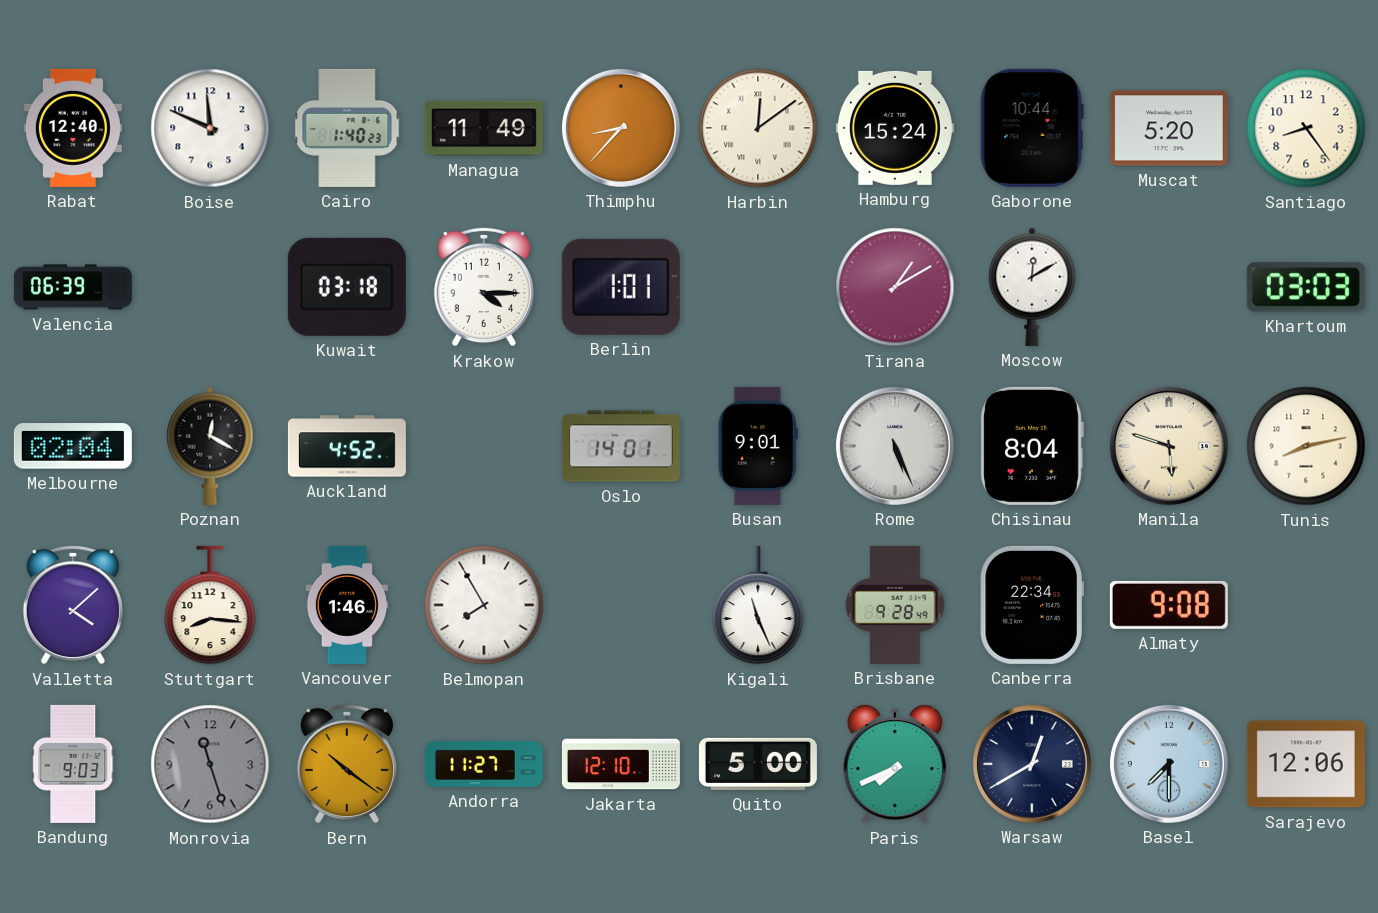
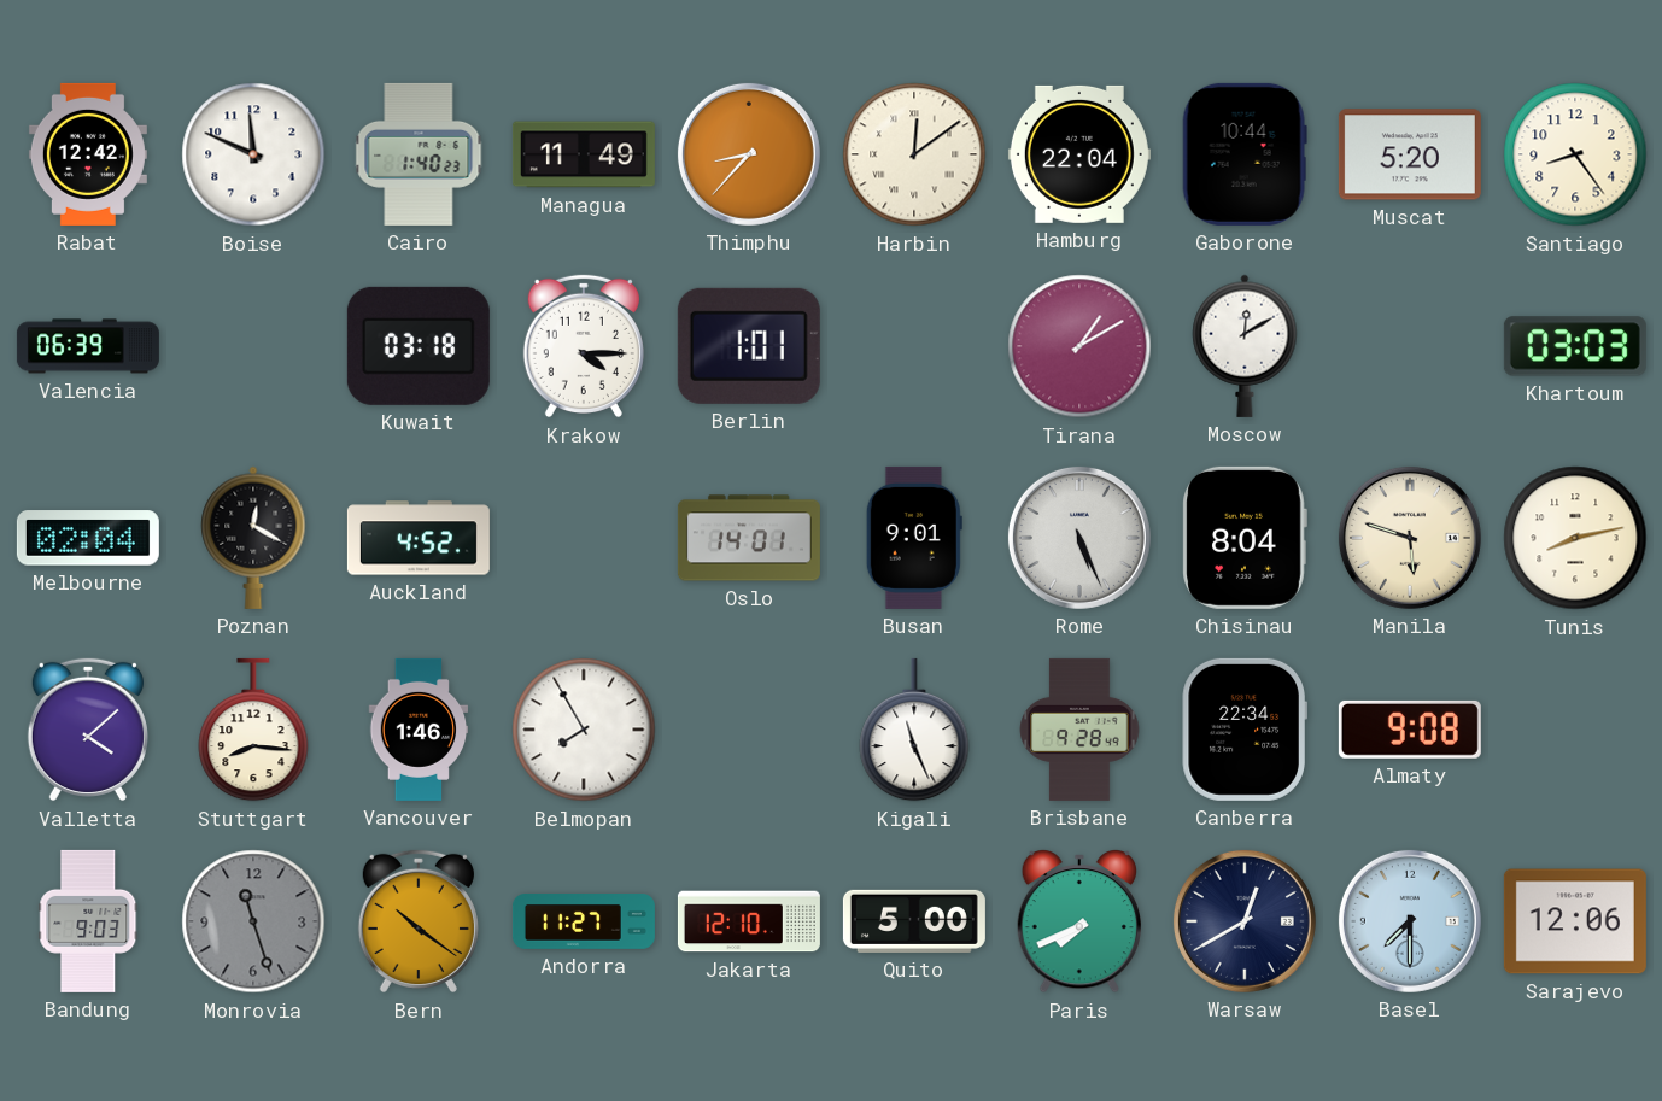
Rabat: 12:40 -> 12:42 (88, 154)
Hamburg: 15:24 -> 22:04 (1079, 154)
